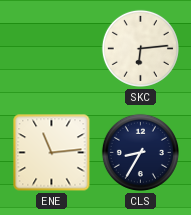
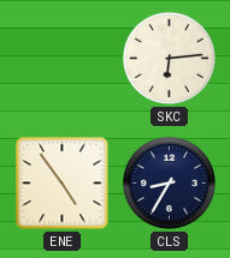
ENE: 11:14 -> 4:54 (63, 184)
